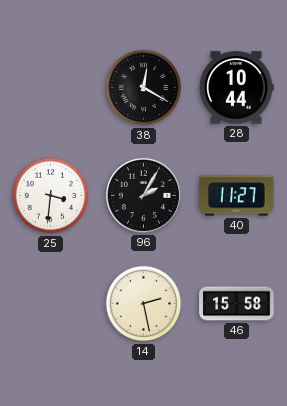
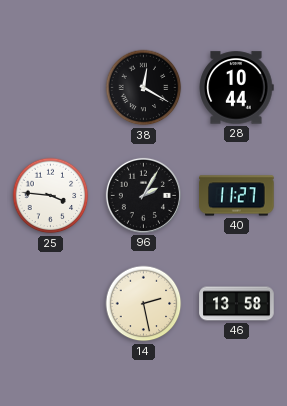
25: 3:31 -> 3:46 (51, 196)
46: 15:58 -> 13:58 (237, 304)
